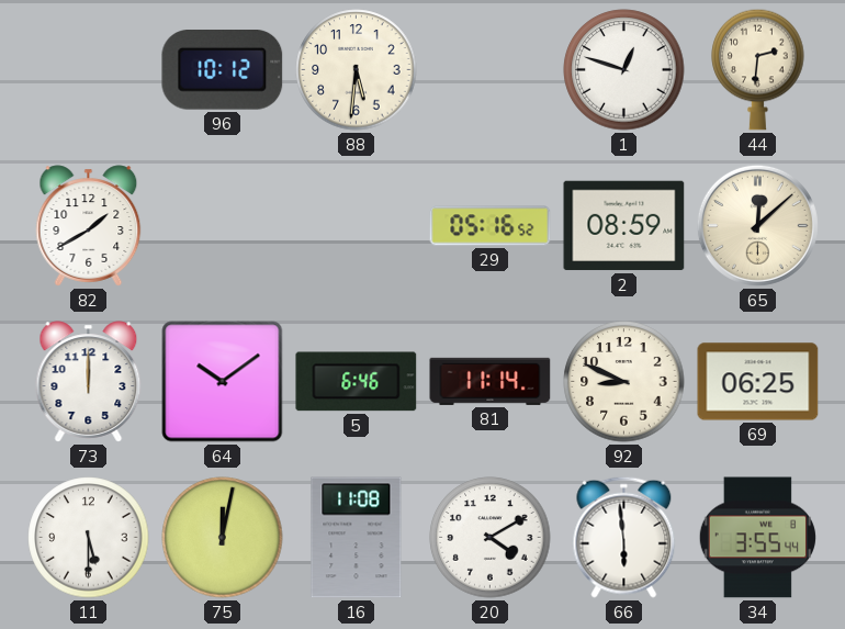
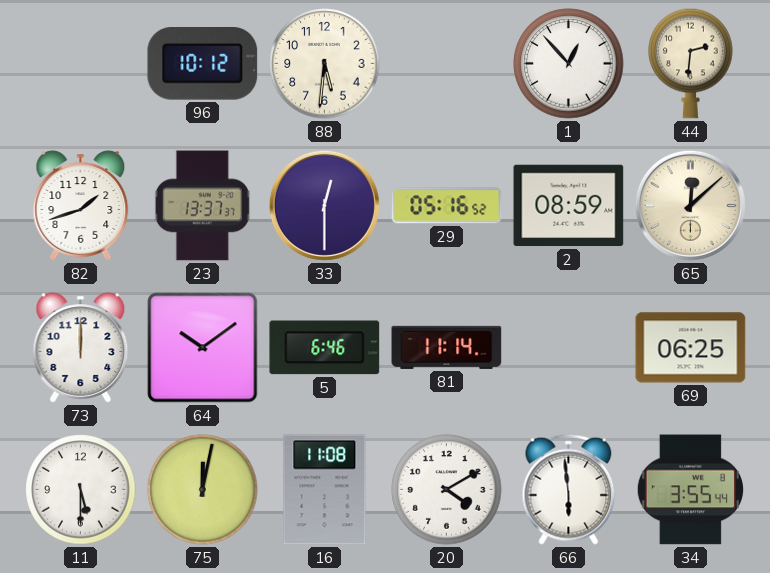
1: 12:48 -> 12:53 (569, 64)
82: 1:40 -> 1:42 (81, 206)
23: none -> 13:37 (203, 206)
33: none -> 12:30 (324, 205)
92: 8:49 -> none (624, 382)
